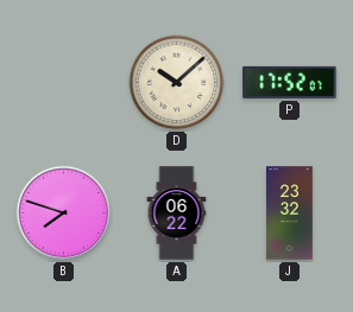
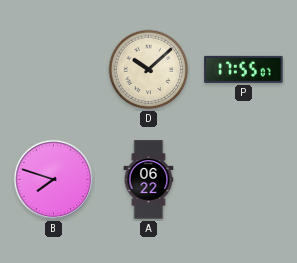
P: 17:52 -> 17:55 (244, 69)
J: 23:32 -> none (290, 214)
